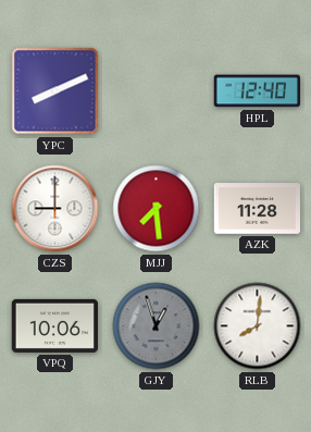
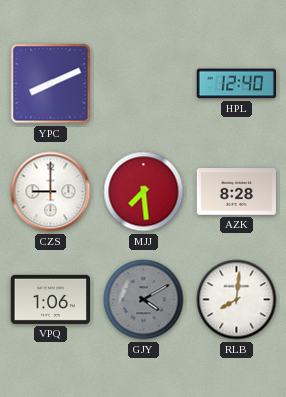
AZK: 11:28 -> 8:28 (237, 192)
VPQ: 10:06 -> 1:06 (50, 299)
GJY: 12:57 -> 4:10 (144, 300)
